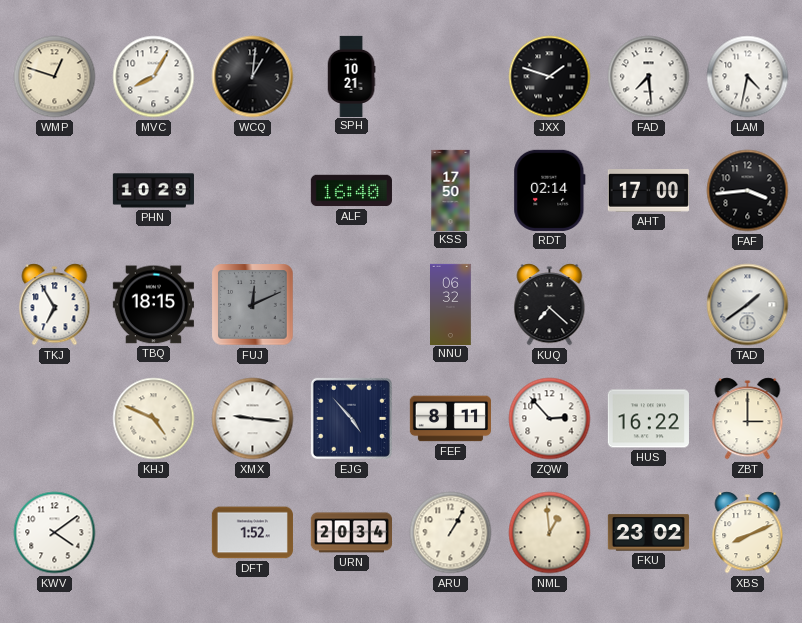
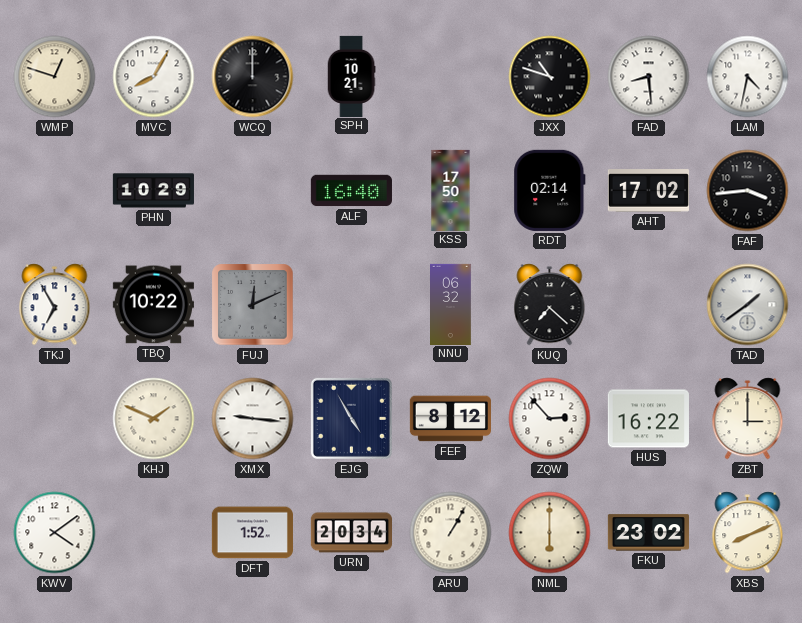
WCQ: 1:01 -> 12:00 (253, 77)
JXX: 1:48 -> 10:48 (550, 77)
FAD: 7:29 -> 8:29 (649, 77)
AHT: 17:00 -> 17:02 (648, 191)
TBQ: 18:15 -> 10:22 (153, 305)
KHJ: 4:49 -> 1:49 (154, 419)
EJG: 4:53 -> 4:55 (351, 418)
FEF: 8:11 -> 8:12 (450, 419)
NML: 12:59 -> 6:00 (550, 533)
